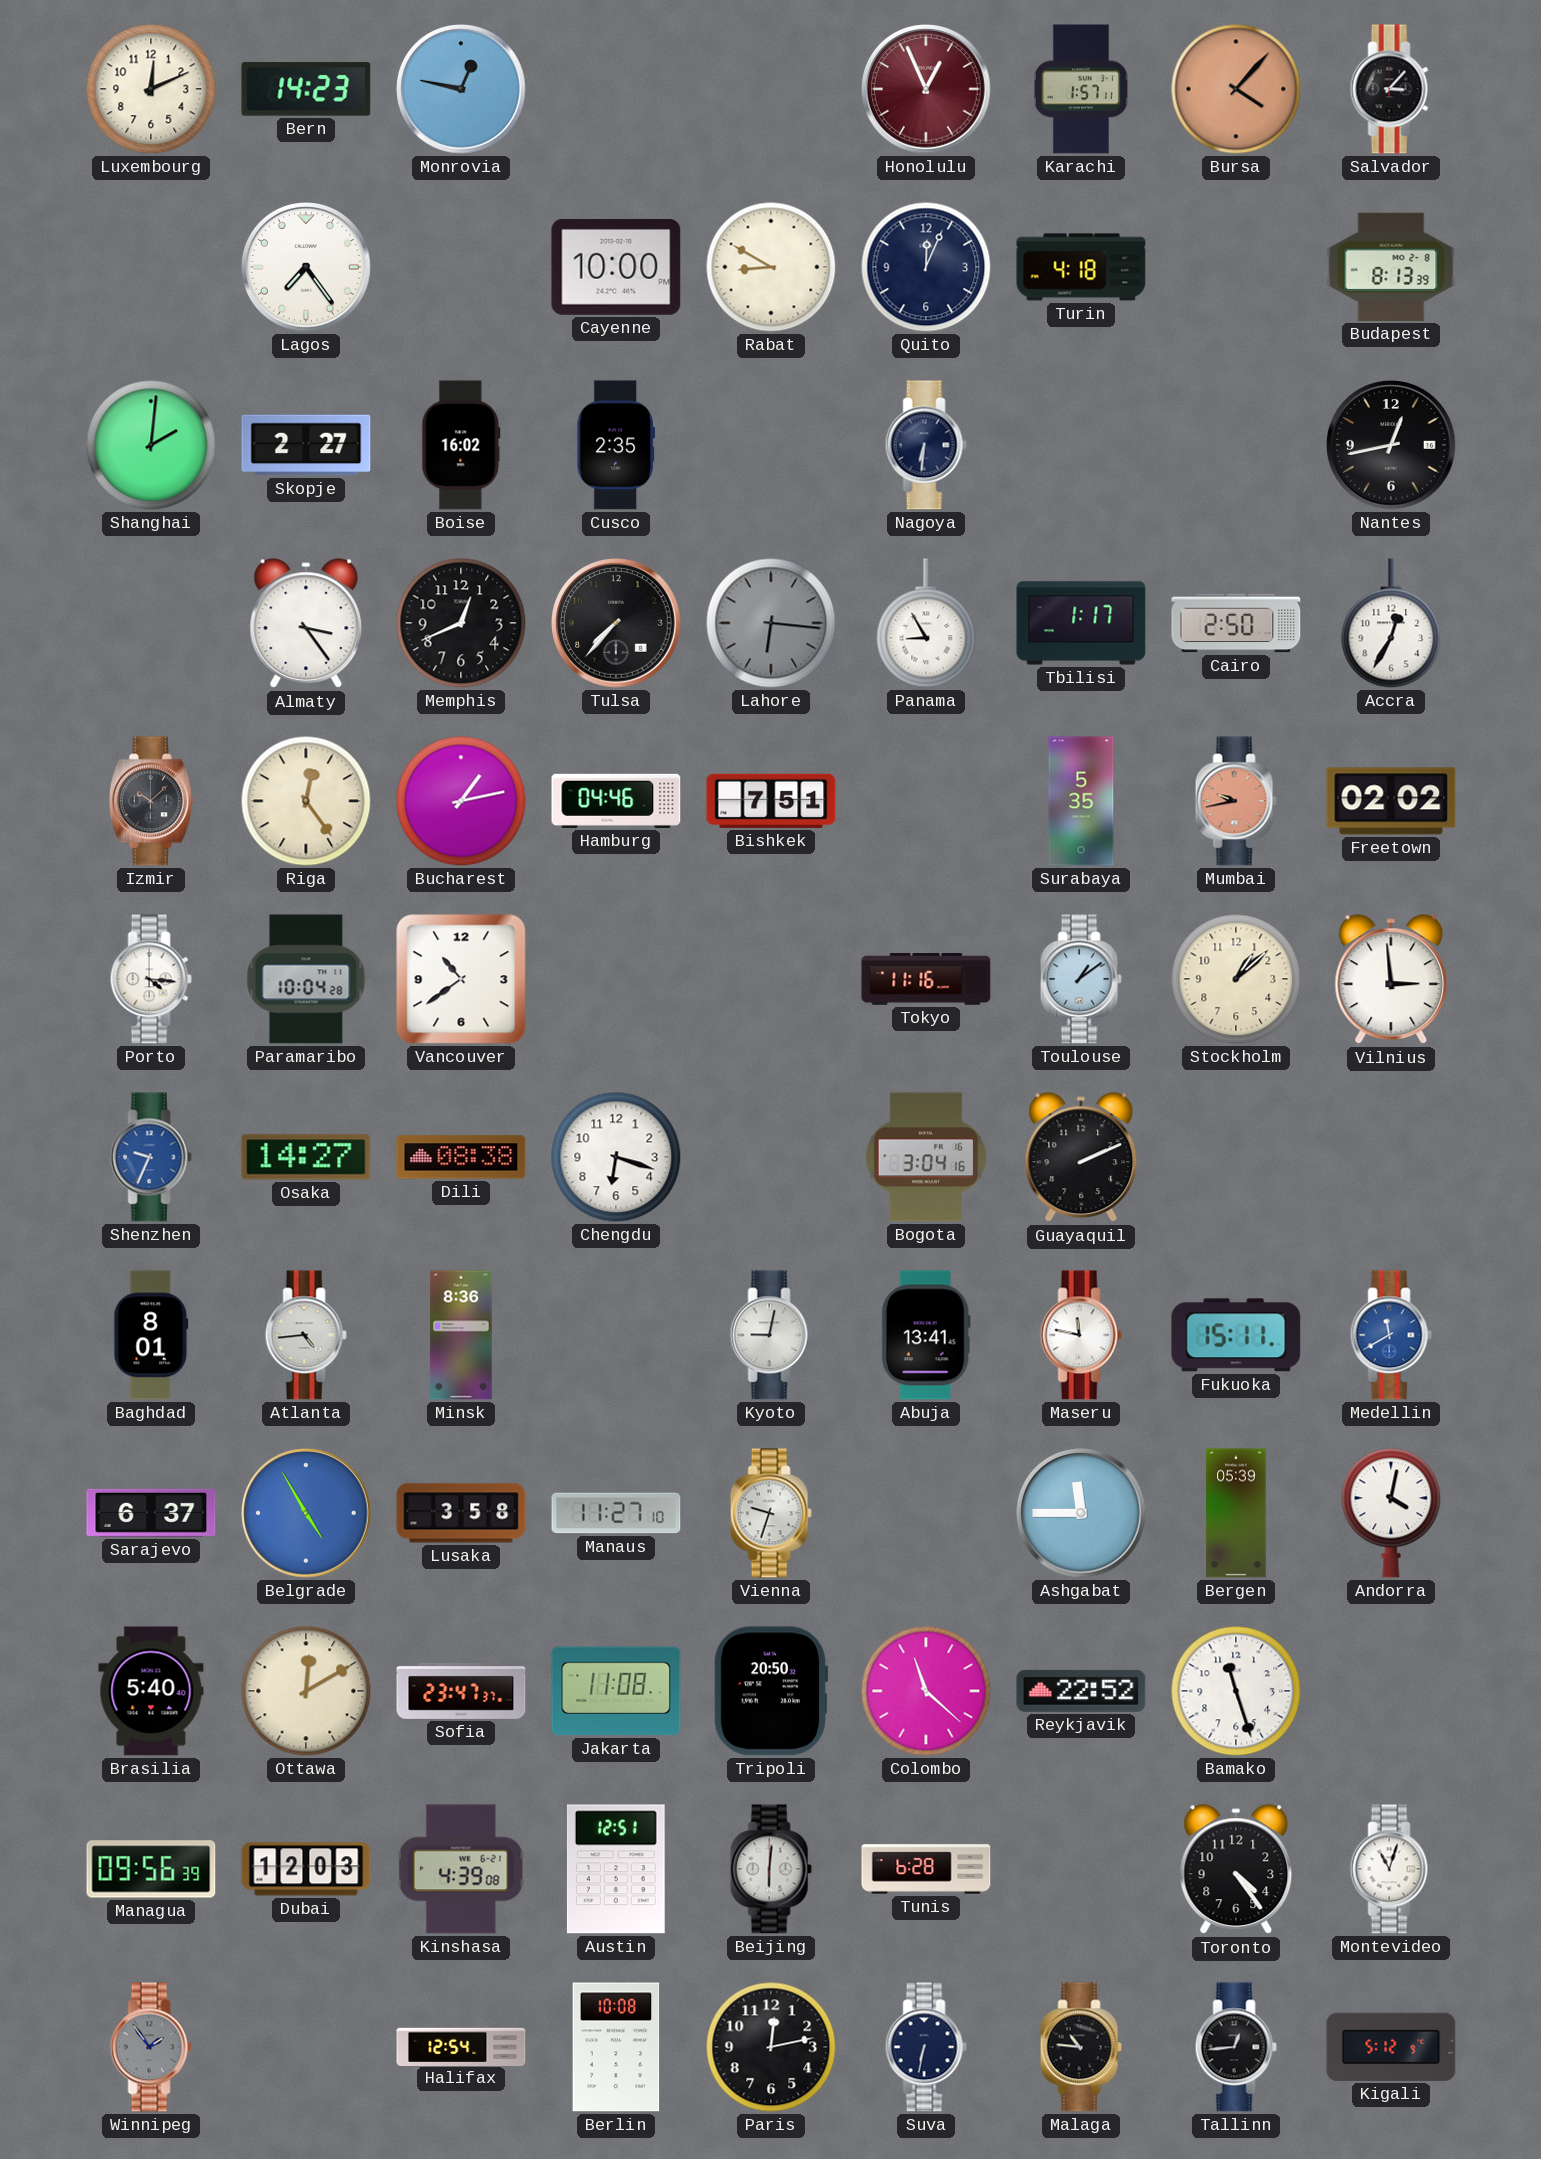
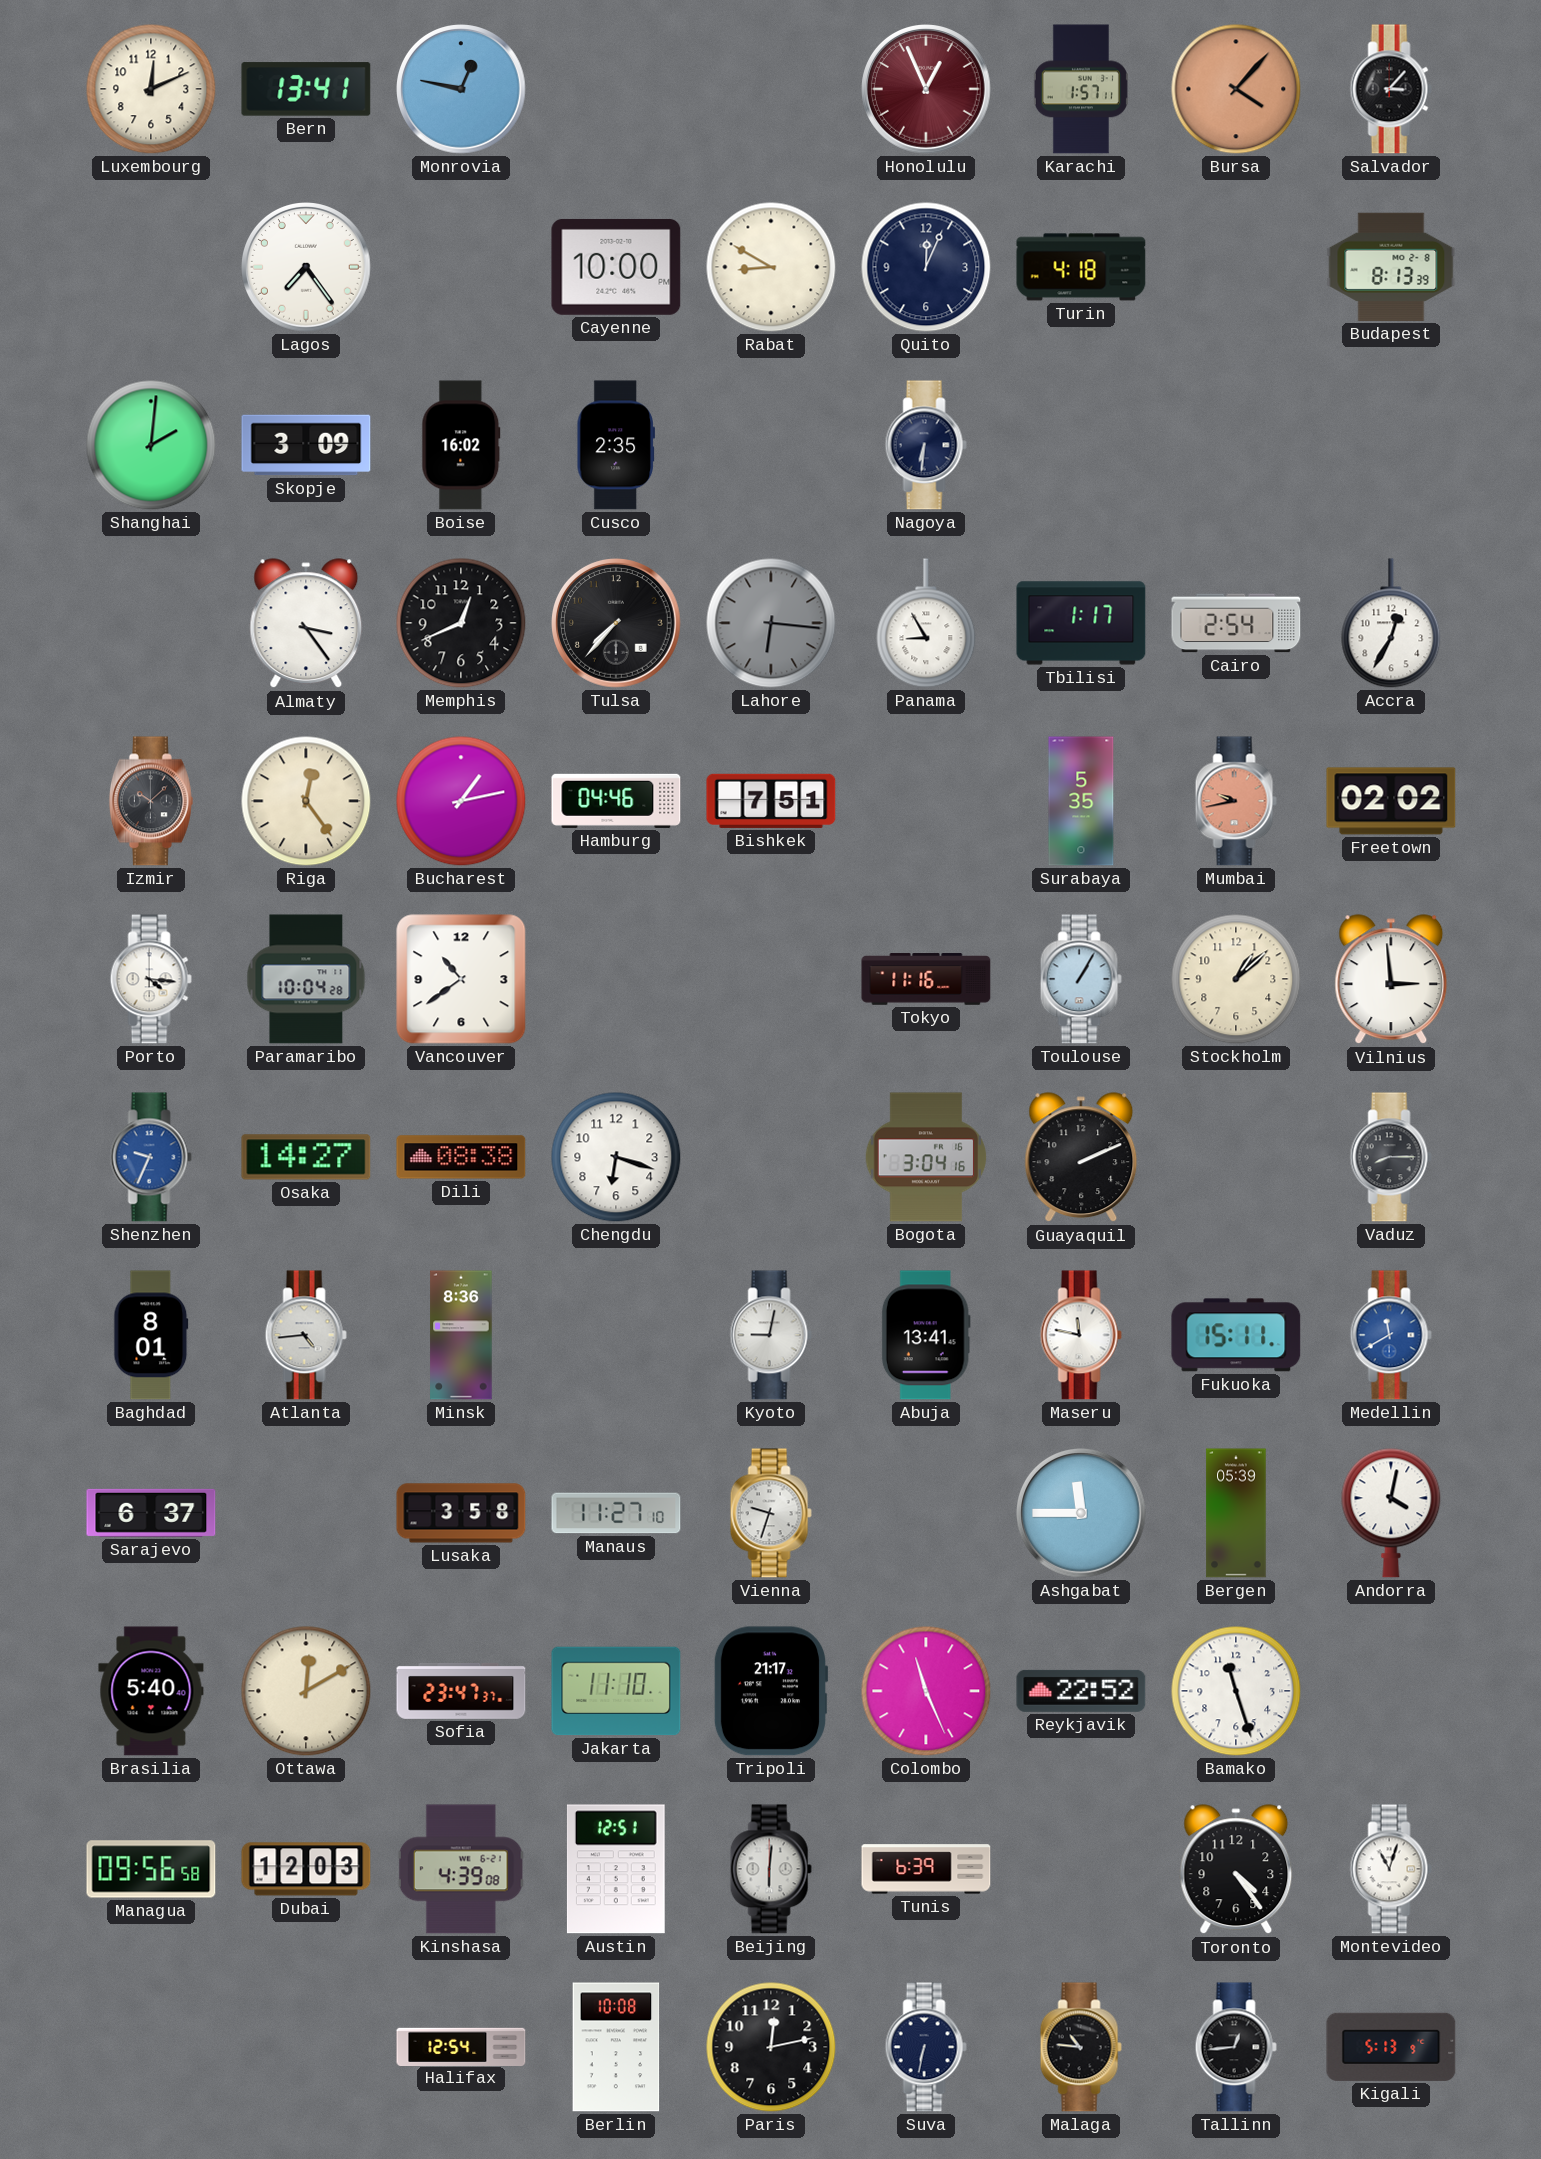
Bern: 14:23 -> 13:41 (306, 89)
Skopje: 2:27 -> 3:09 (306, 445)
Nantes: 12:43 -> none (1392, 446)
Cairo: 2:50 -> 2:54 (1236, 623)
Toulouse: 1:09 -> 1:05 (1081, 979)
Vaduz: none -> 8:15 (1391, 1157)
Belgrade: 4:55 -> none (307, 1514)
Jakarta: 11:08 -> 11:10 (616, 1691)
Tripoli: 20:50 -> 21:17 (771, 1691)
Colombo: 11:22 -> 11:26 (926, 1691)
Managua: 09:56:39 -> 09:56:58 (151, 1869)
Tunis: 6:28 -> 6:39 (926, 1869)
Winnipeg: 1:54 -> none (151, 2047)
Kigali: 5:12 -> 5:13 (1391, 2047)
